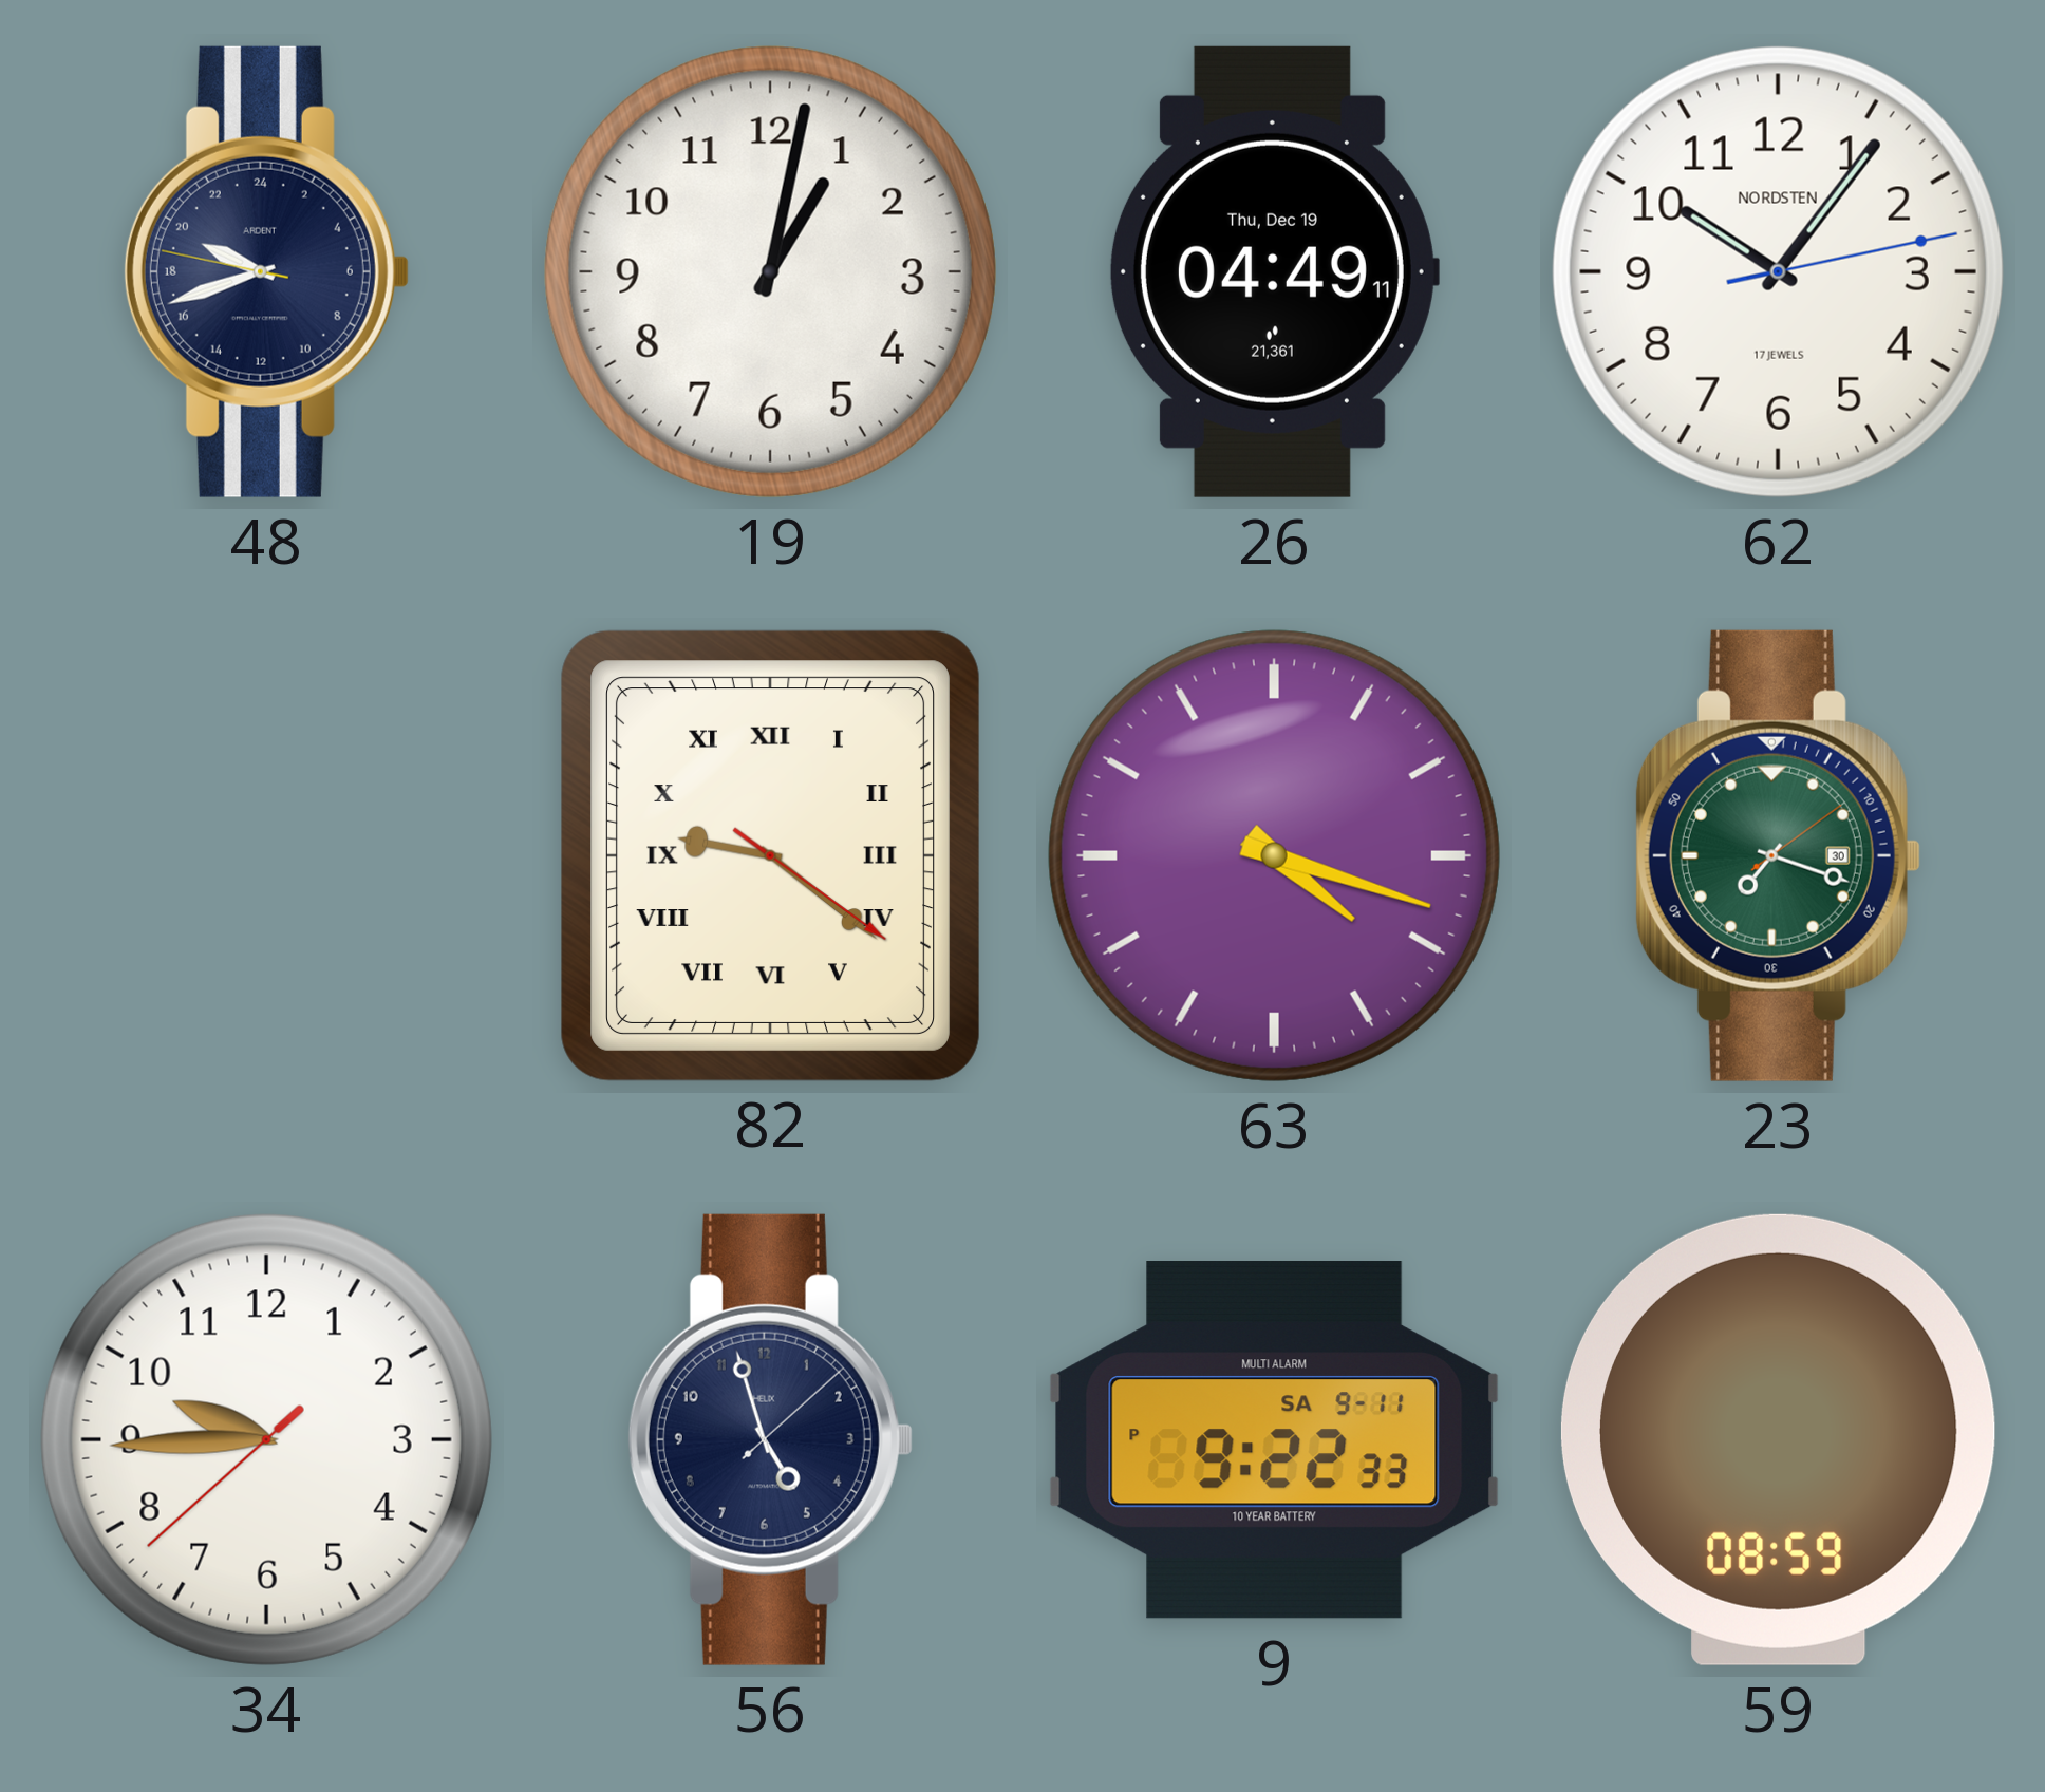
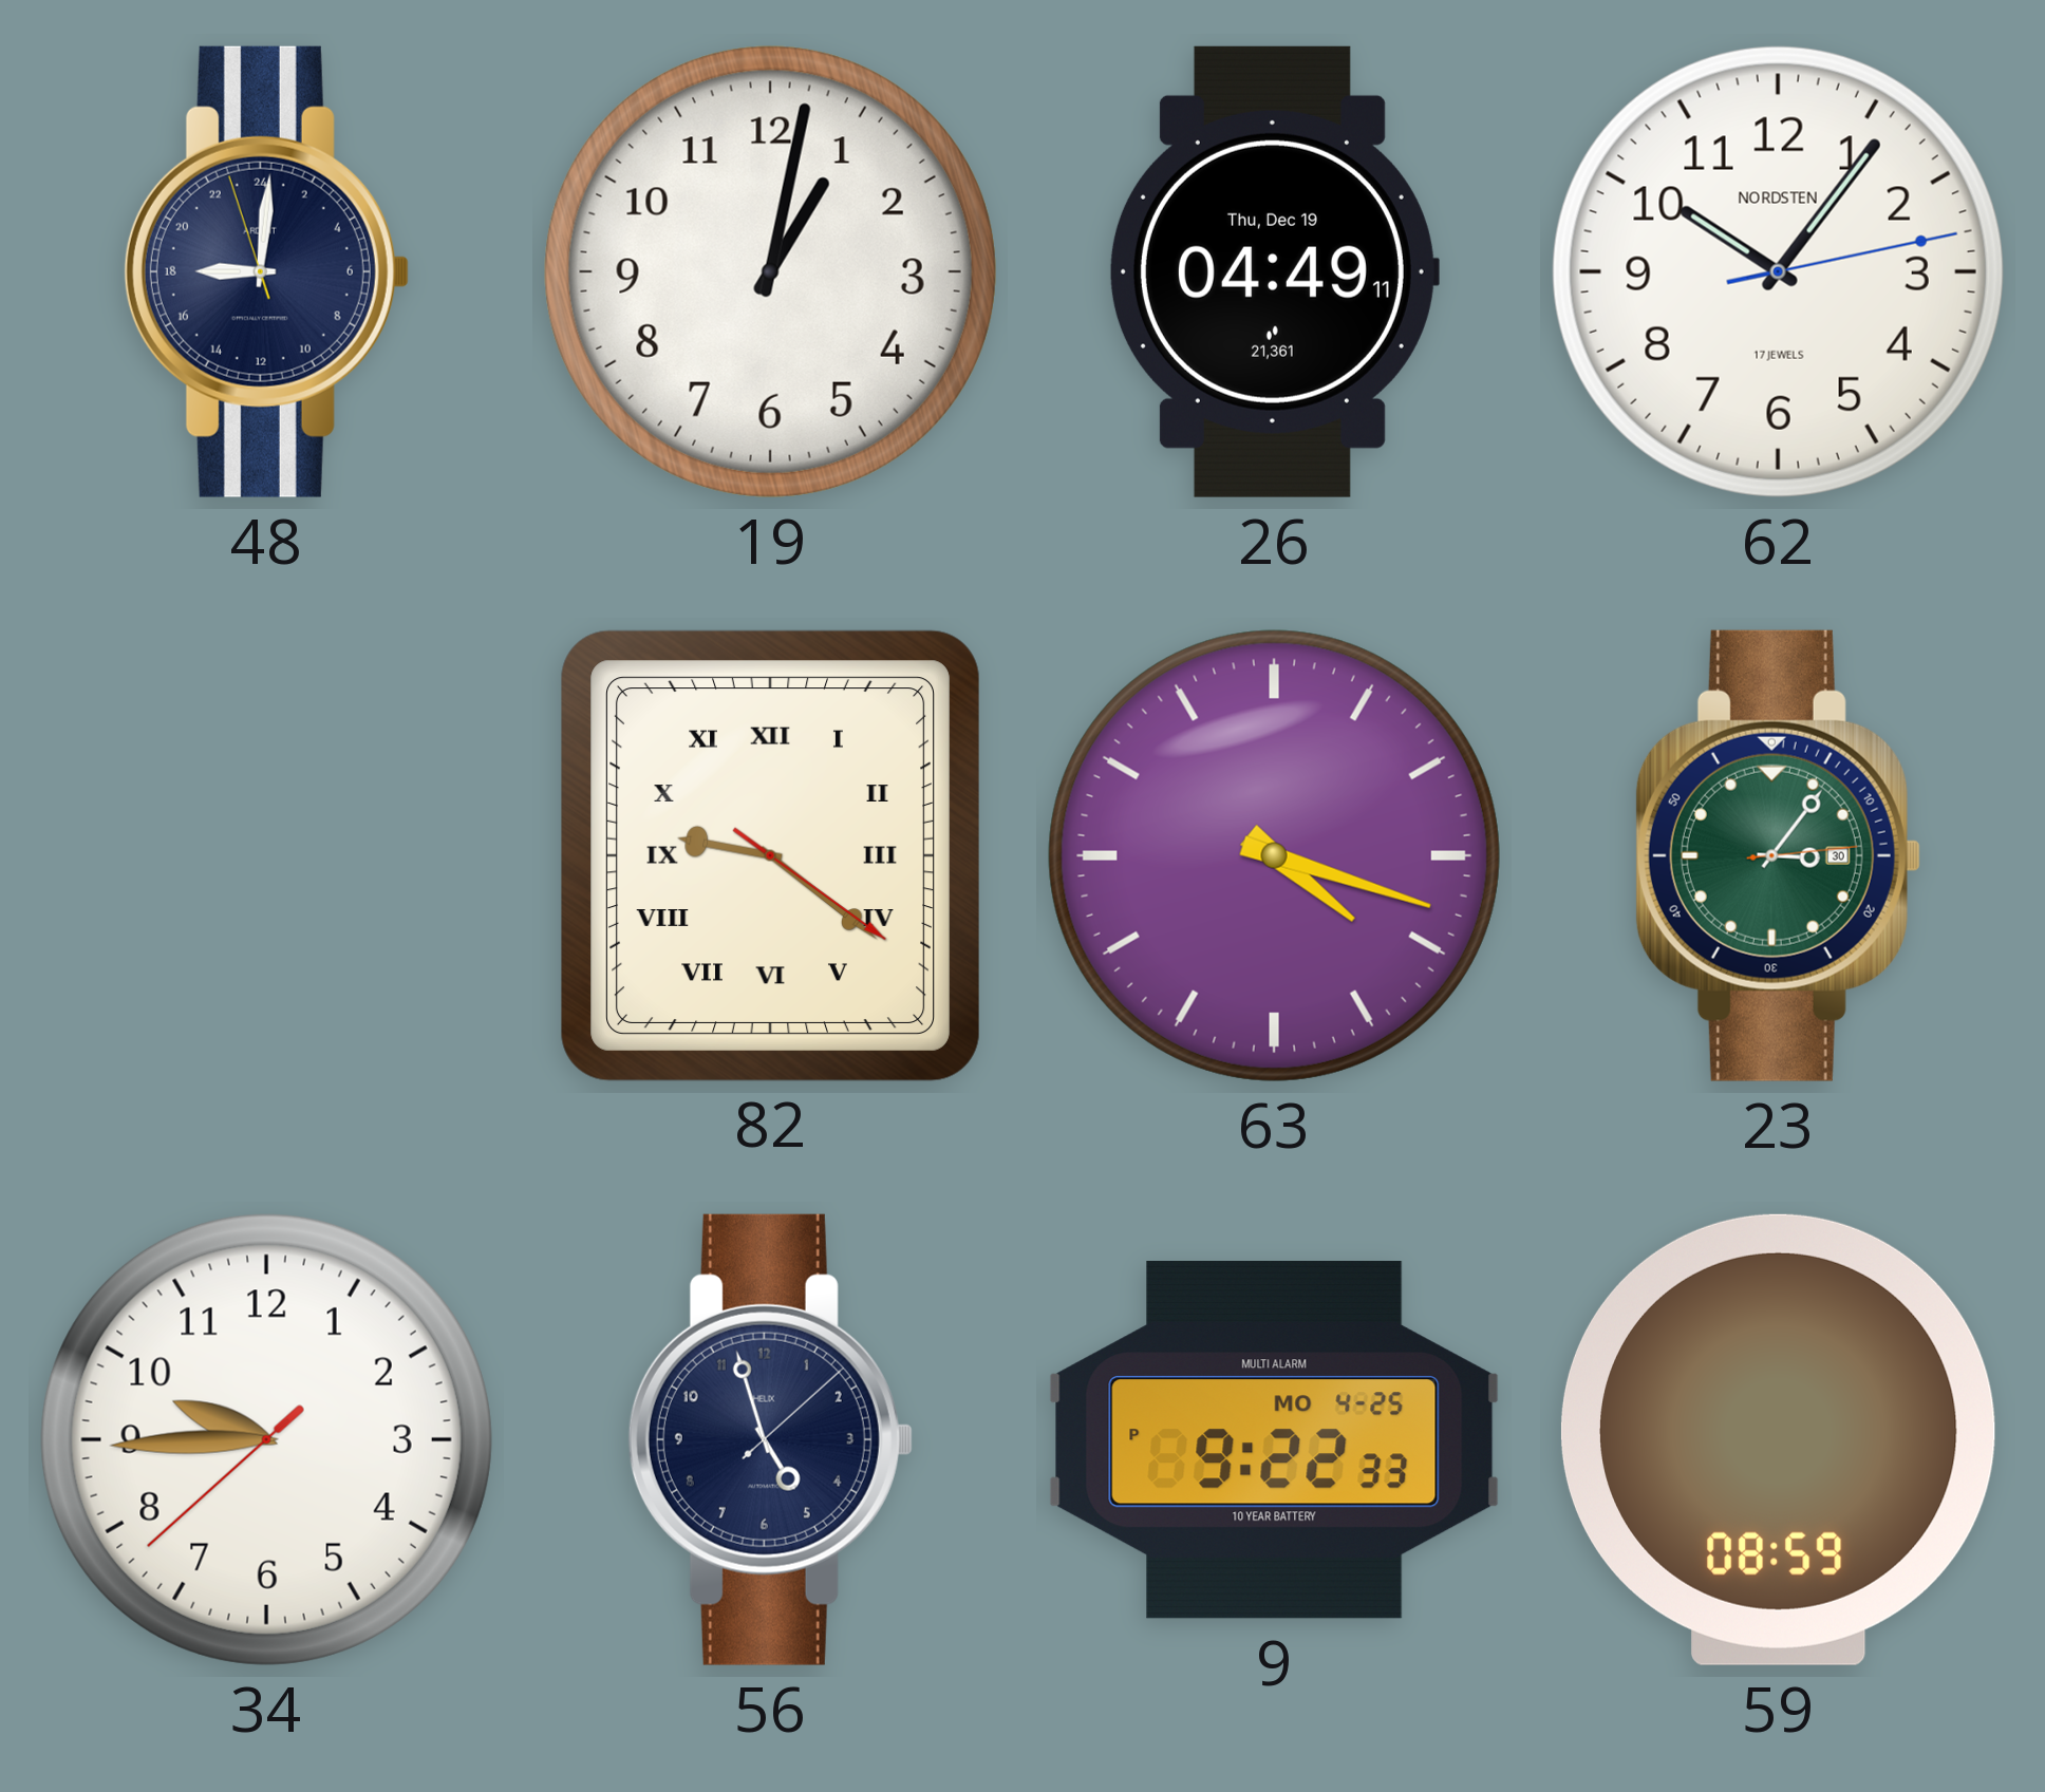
48: 19:41 -> 18:00 (266, 271)
23: 7:18 -> 3:06 (1778, 855)
9 date: SA 9-11 -> MO 4-25 (1275, 1440)
